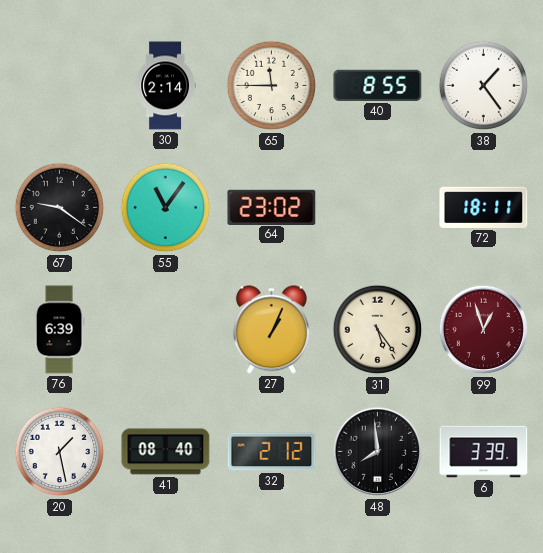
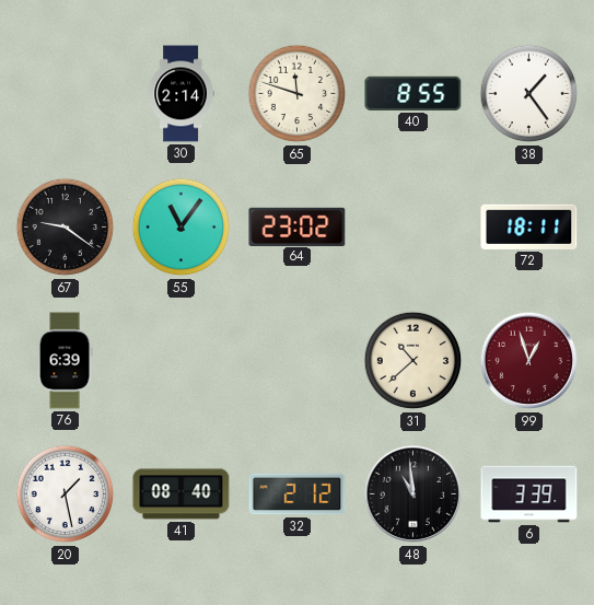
65: 11:45 -> 11:48 (298, 94)
27: 1:04 -> none (271, 330)
31: 5:24 -> 10:38 (414, 361)
48: 7:59 -> 10:59 (414, 495)
